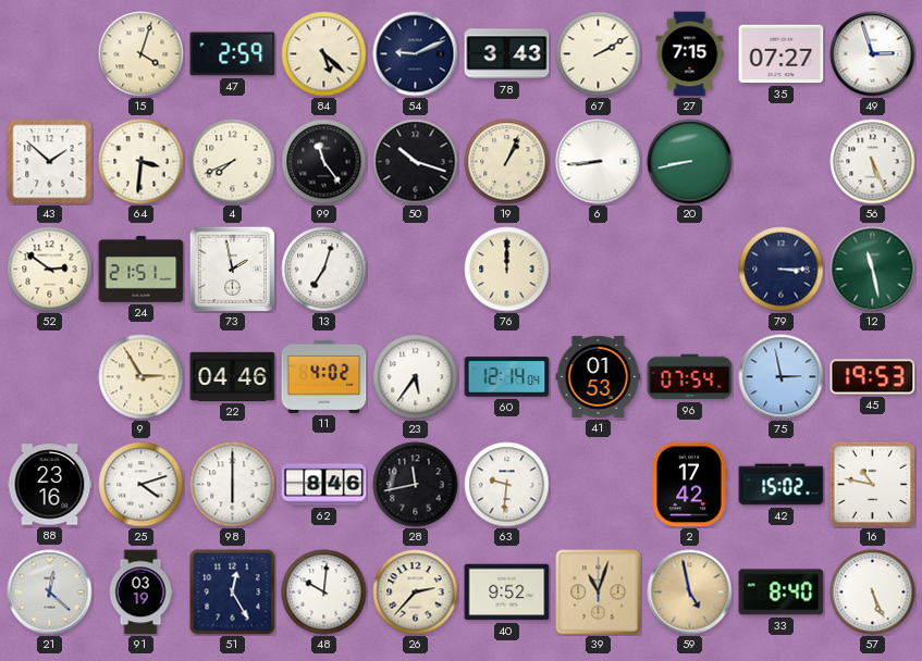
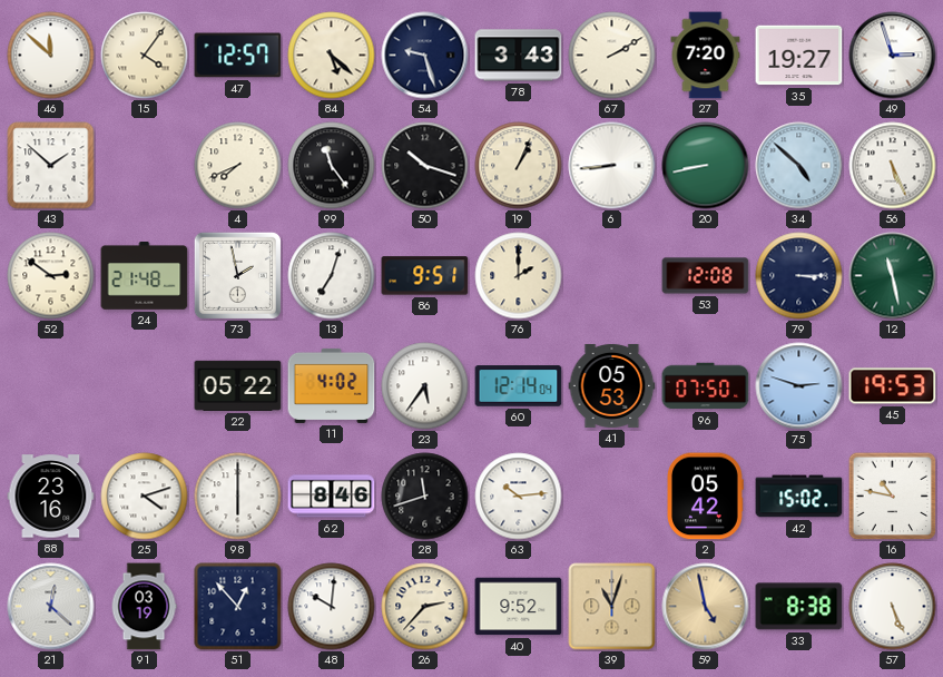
46: none -> 11:52 (51, 56)
15: 4:03 -> 4:06 (145, 56)
47: 2:59 -> 12:57 (238, 56)
54: 9:11 -> 9:27 (425, 56)
27: 7:15 -> 7:20 (706, 56)
35: 07:27 -> 19:27 (799, 56)
64: 3:31 -> none (142, 162)
34: none -> 4:52 (799, 166)
24: 21:51 -> 21:48 (145, 276)
86: none -> 9:51 (425, 276)
76: 12:00 -> 2:00 (519, 276)
53: none -> 12:08 (706, 276)
9: 2:55 -> none (142, 377)
22: 04:46 -> 05:22 (238, 385)
41: 01:53 -> 05:53 (612, 385)
96: 07:54 -> 07:50 (706, 386)
75: 2:58 -> 2:48 (799, 386)
28: 11:43 -> 11:42 (425, 497)
63: 9:31 -> 10:14 (519, 497)
2: 17:42 -> 05:42 (706, 497)
51: 12:25 -> 12:53 (238, 607)
33: 8:40 -> 8:38 (799, 607)
